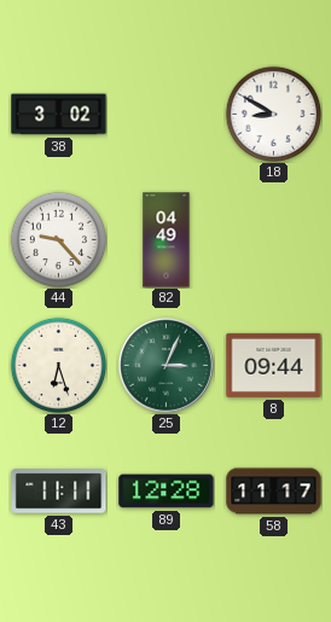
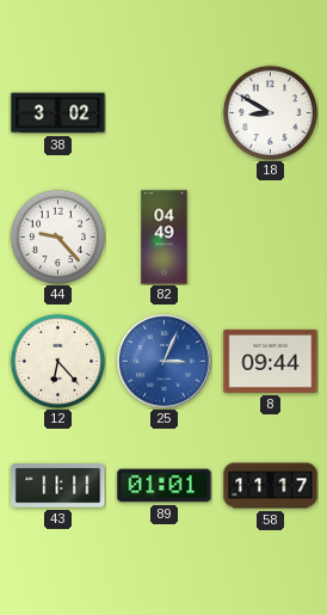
12: 6:27 -> 6:23 (57, 361)
25 dial: green -> blue (163, 361)
89: 12:28 -> 01:01 (165, 486)
